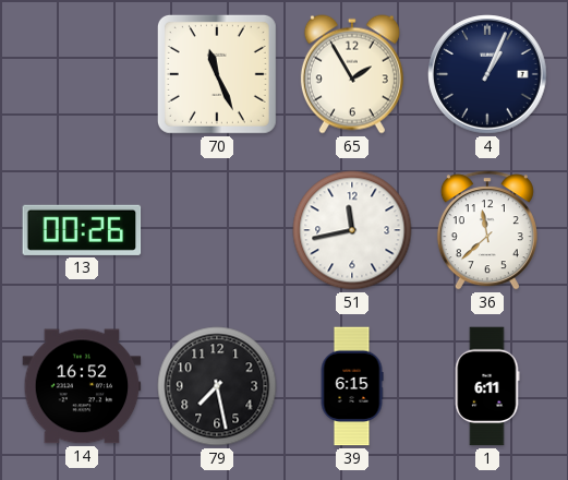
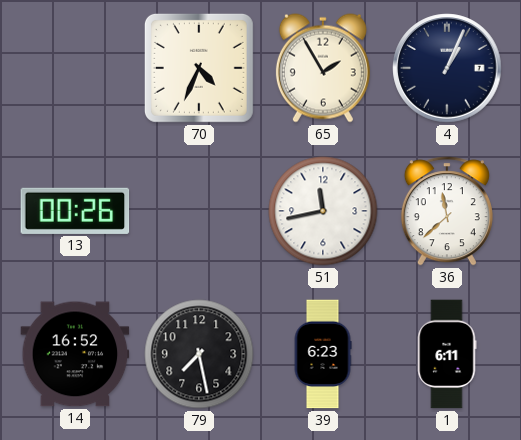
70: 11:26 -> 4:34 (199, 68)
39: 6:15 -> 6:23 (323, 354)
